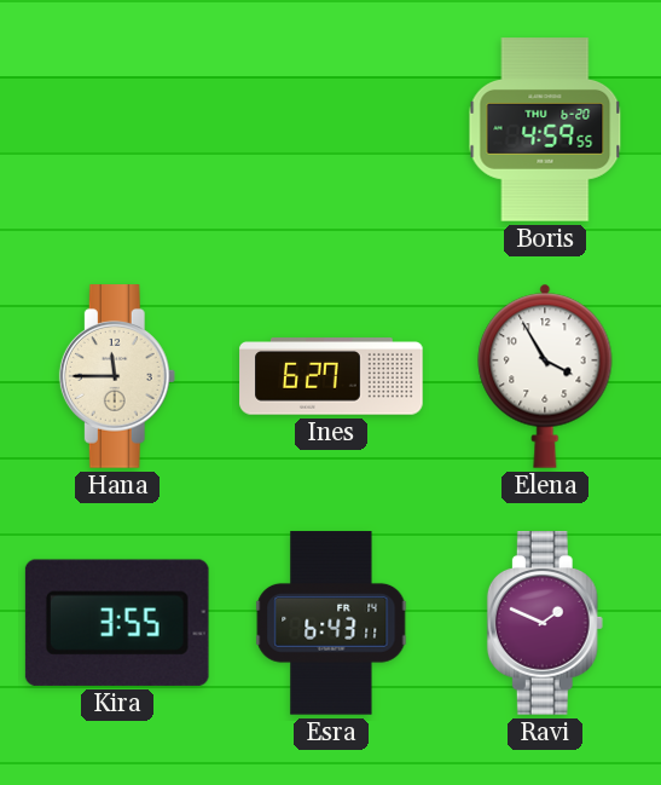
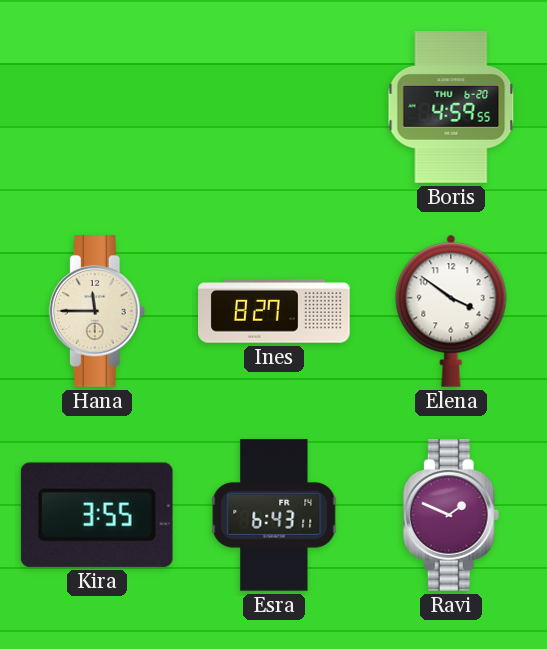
Ines: 6:27 -> 8:27 (274, 311)
Elena: 3:55 -> 3:51 (451, 311)
